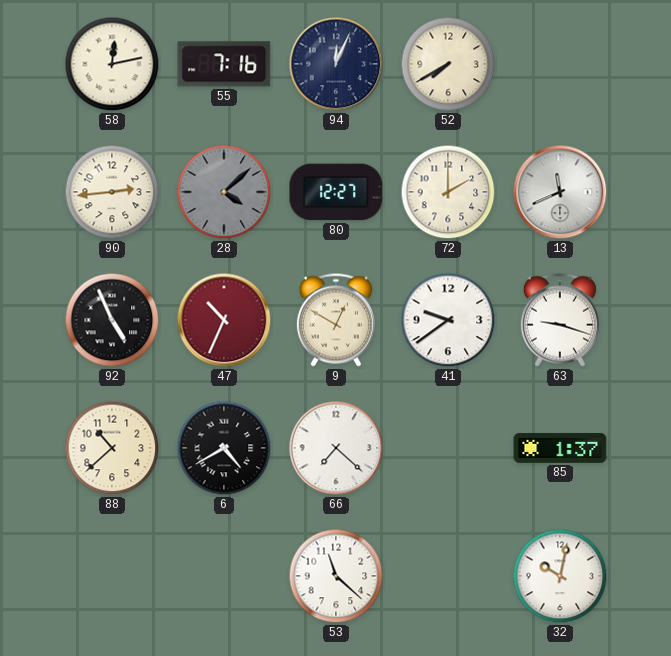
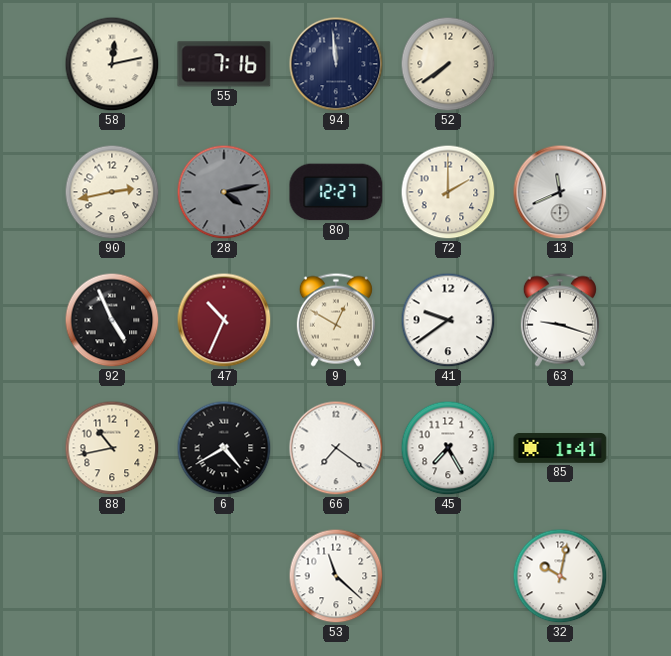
94: 12:04 -> 11:59 (336, 64)
52: 7:40 -> 7:39 (448, 64)
90: 2:44 -> 2:43 (112, 192)
28: 4:08 -> 4:13 (224, 192)
88: 10:38 -> 10:43 (112, 448)
66: 7:22 -> 7:21 (336, 448)
45: none -> 7:25 (448, 448)
85: 1:37 -> 1:41 (560, 449)
